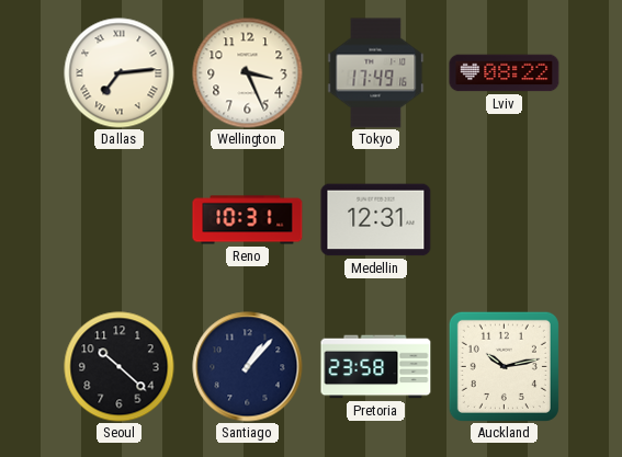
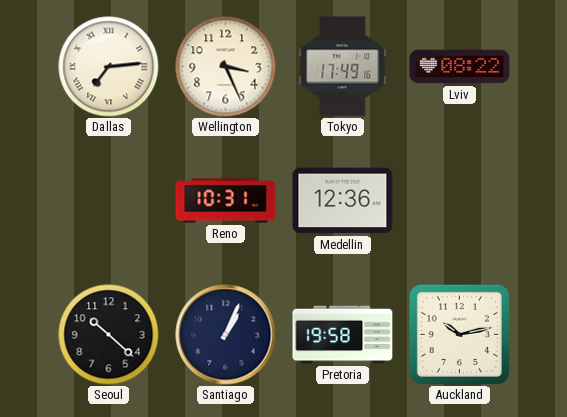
Medellin: 12:31 -> 12:36 (343, 201)
Santiago: 1:07 -> 1:04 (226, 335)
Pretoria: 23:58 -> 19:58 (343, 335)
